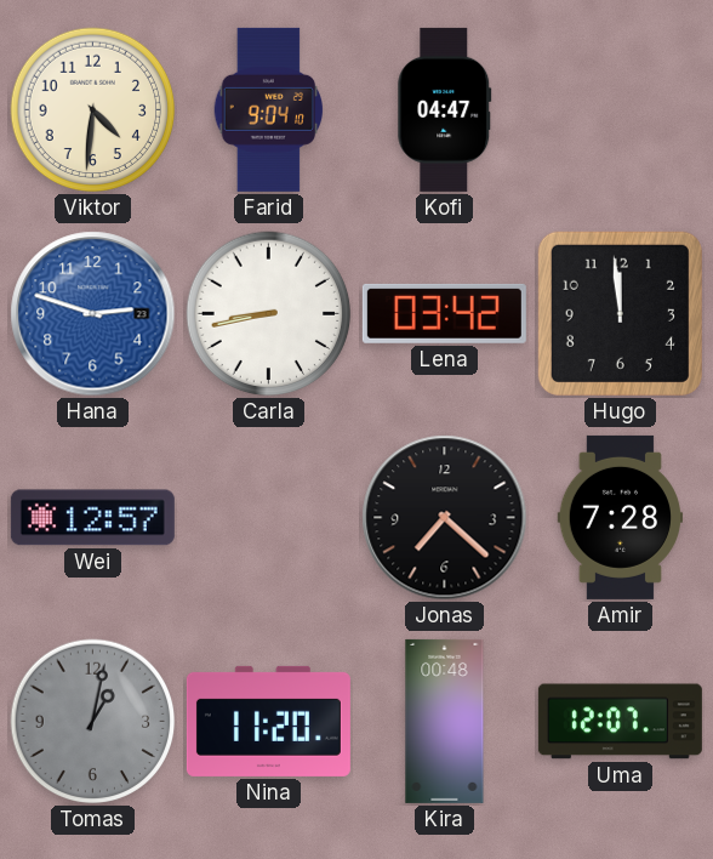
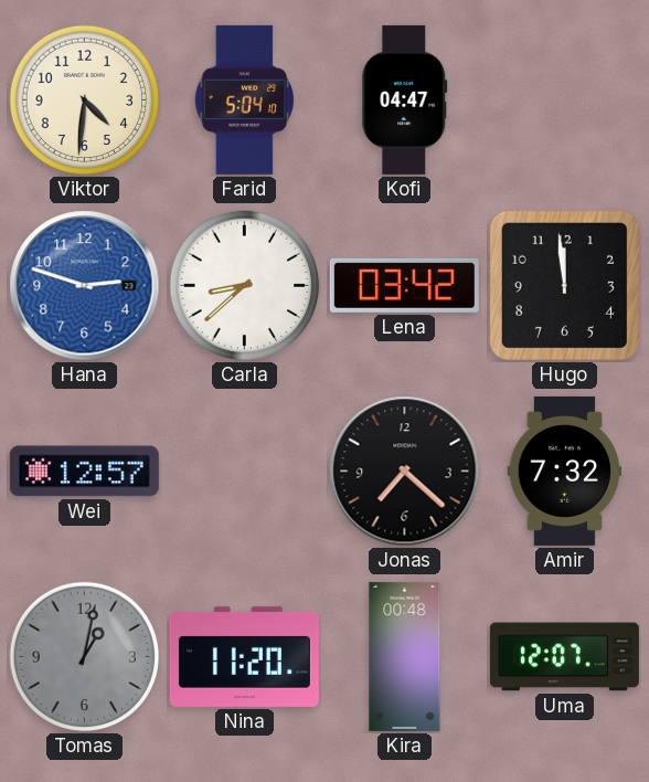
Farid: 9:04 -> 5:04 (245, 99)
Carla: 8:43 -> 8:38 (245, 286)
Amir: 7:28 -> 7:32 (564, 471)
